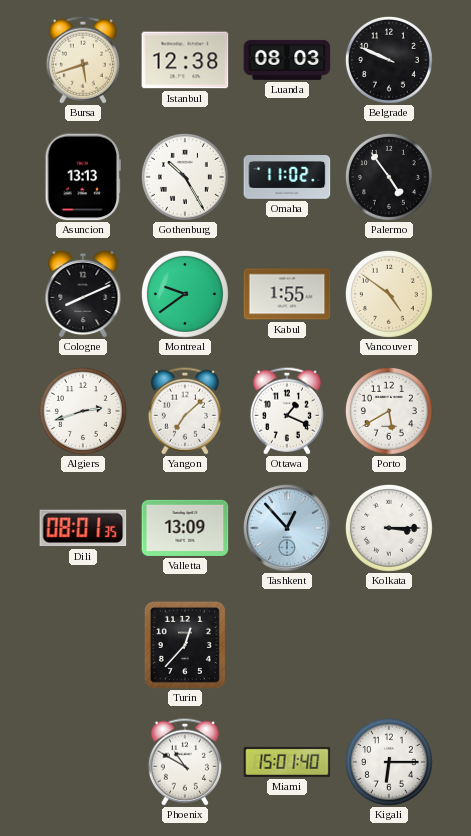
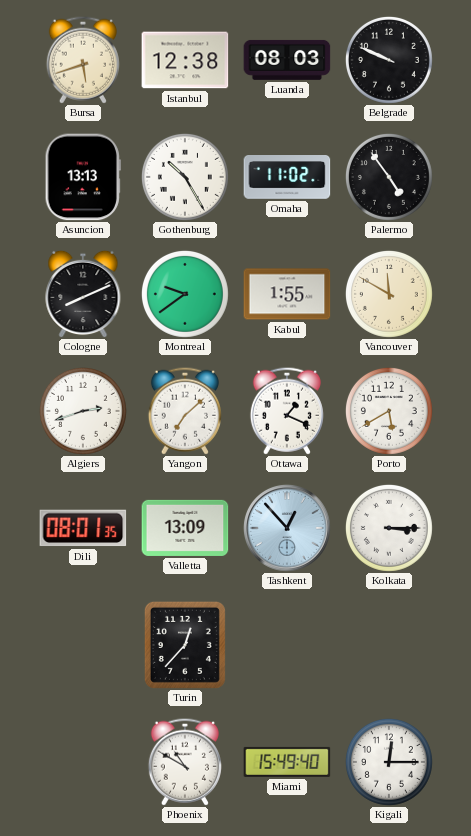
Vancouver: 4:51 -> 11:50 (389, 294)
Miami: 15:01 -> 15:49 (287, 762)
Kigali: 6:15 -> 12:15 (389, 762)
